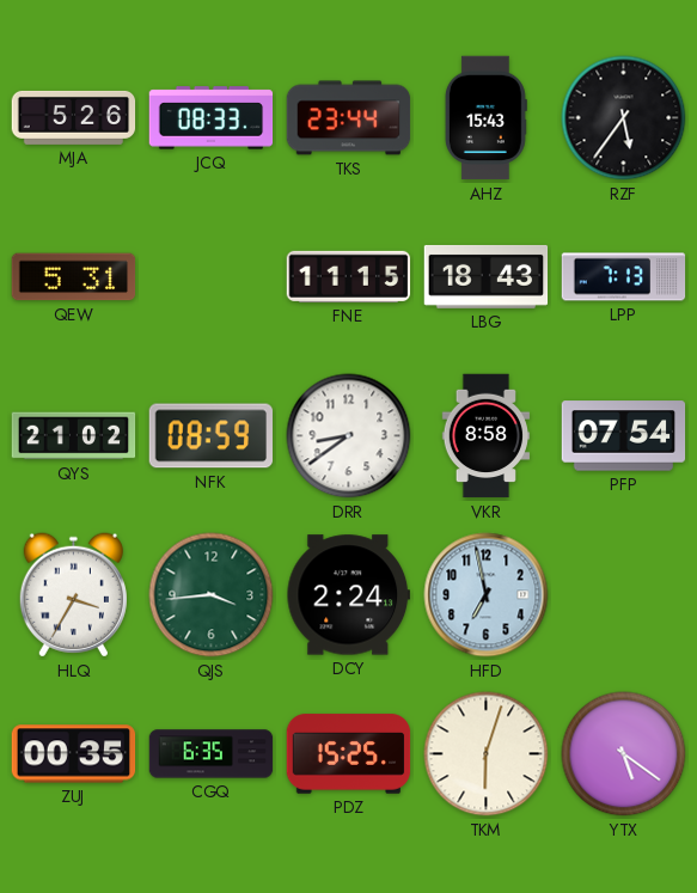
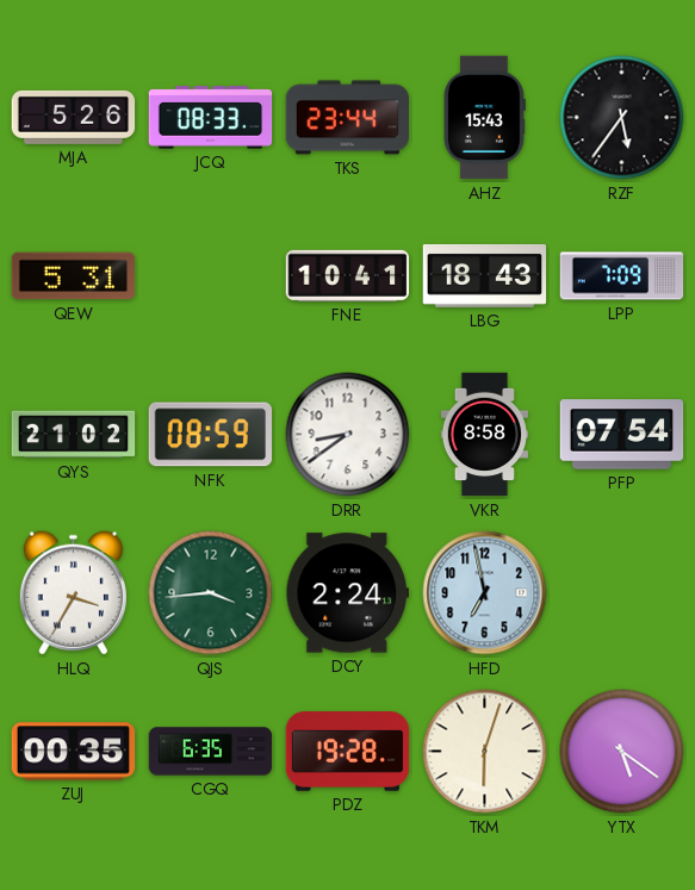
FNE: 11:15 -> 10:41 (348, 275)
LPP: 7:13 -> 7:09 (622, 276)
PDZ: 15:25 -> 19:28 (348, 752)
